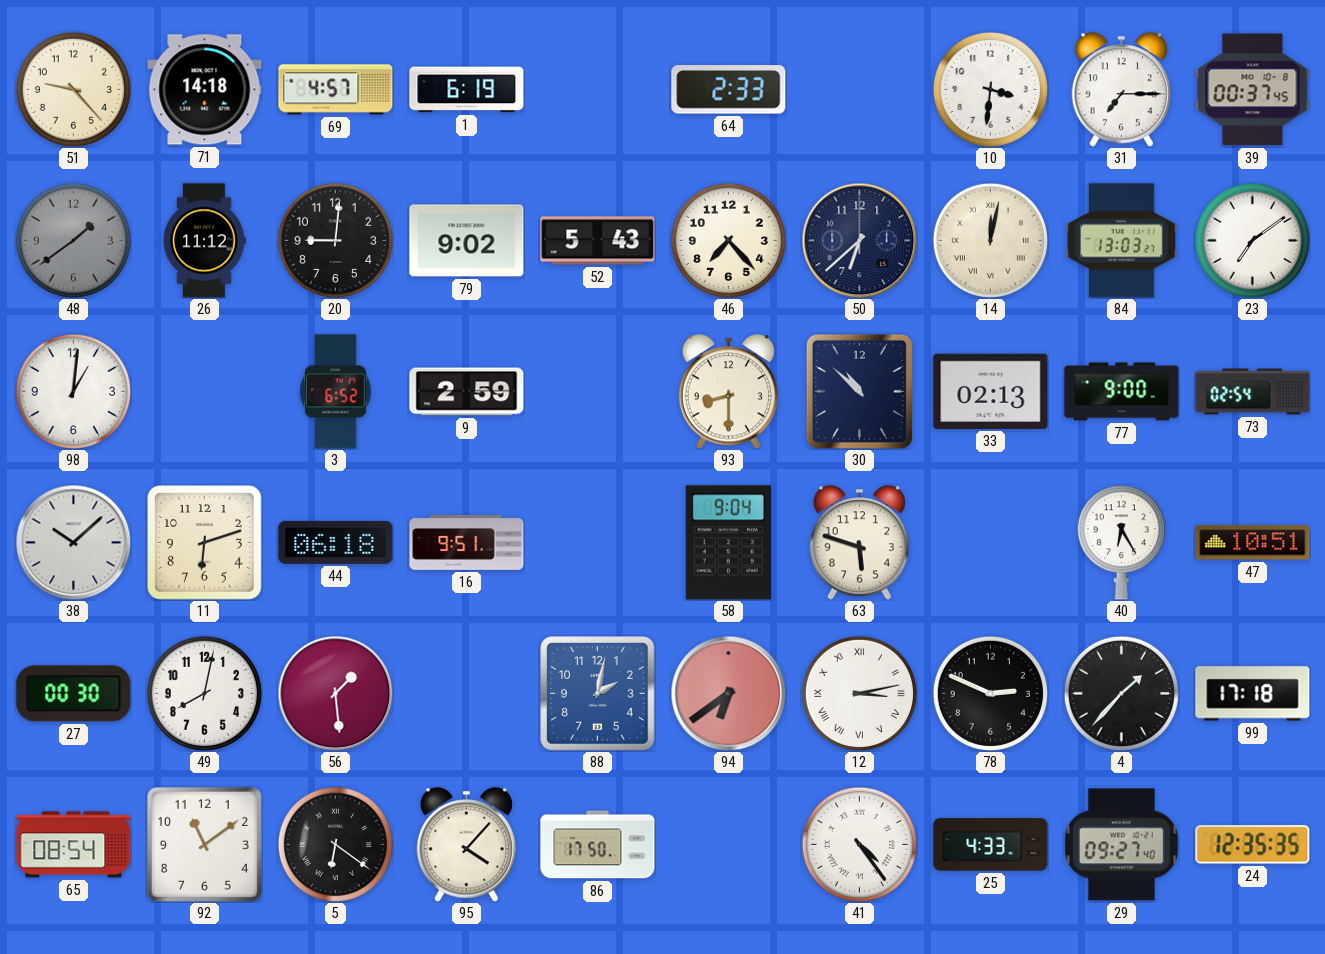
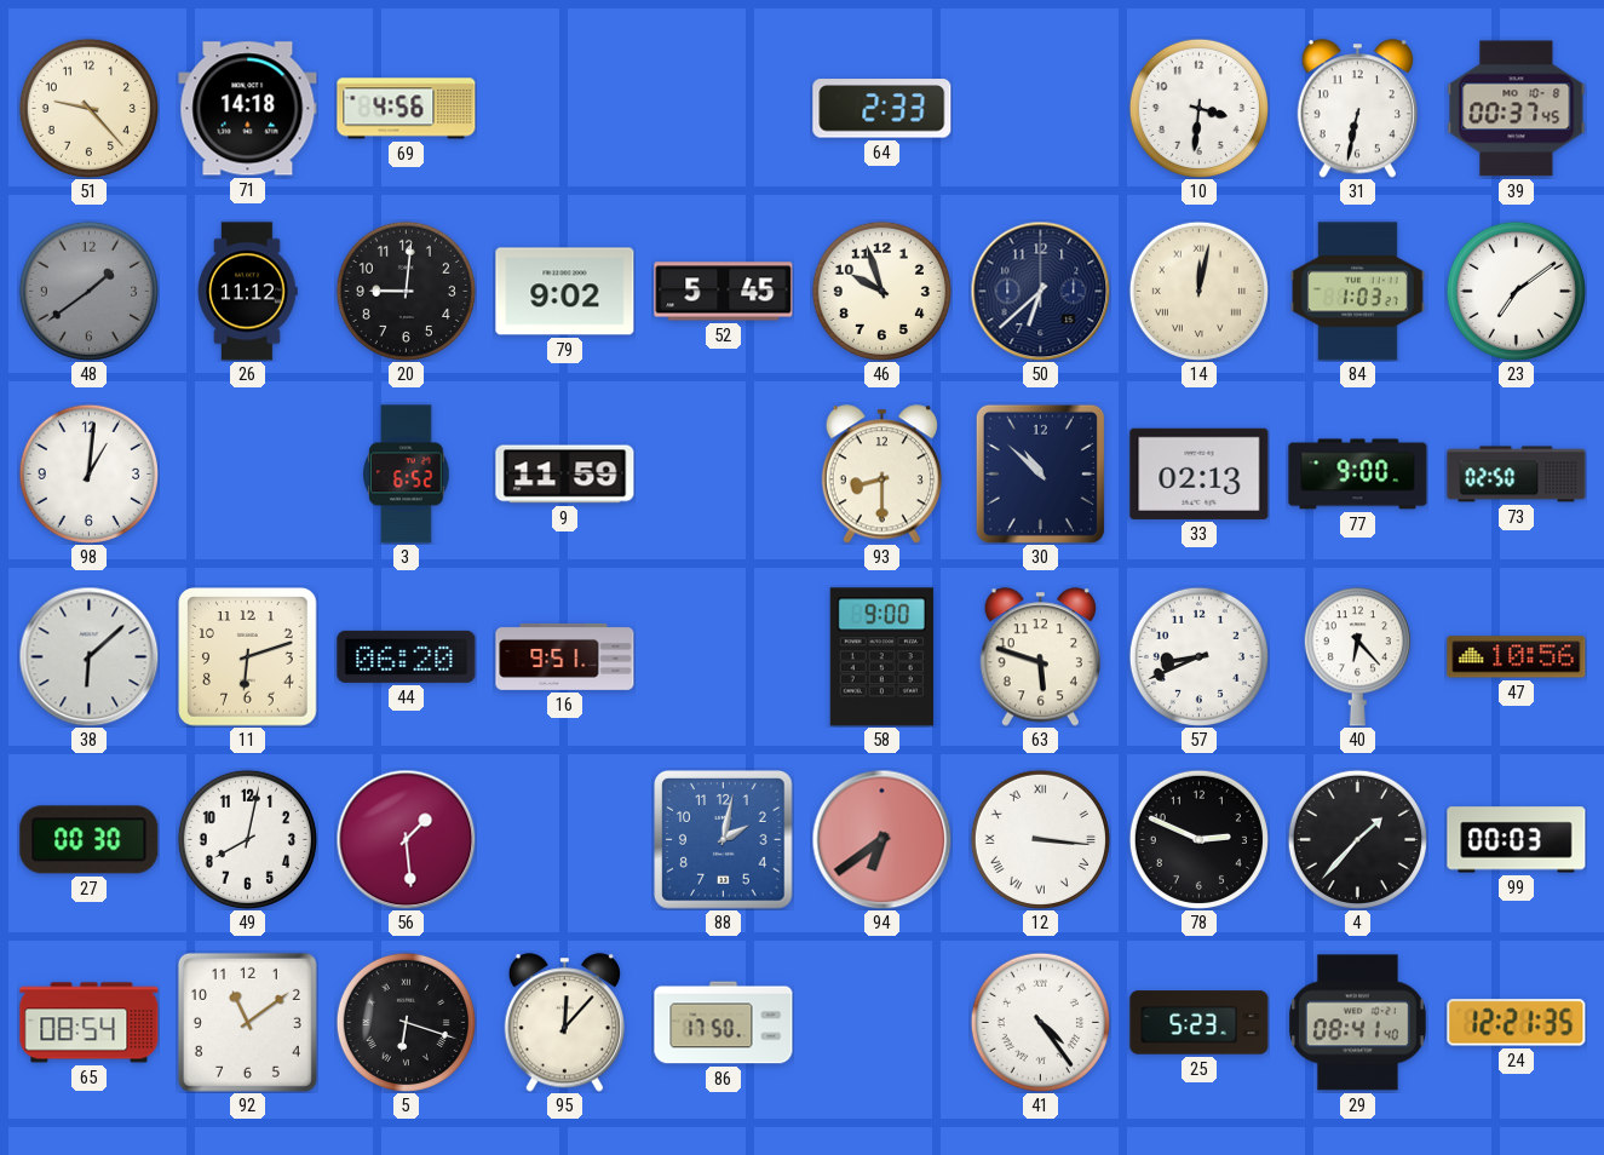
69: 4:57 -> 4:56 (407, 109)
1: 6:19 -> none (467, 90)
31: 7:15 -> 6:32 (1357, 109)
52: 5:43 -> 5:45 (724, 292)
46: 7:23 -> 9:57 (881, 291)
84: 13:03 -> 1:03 (1358, 292)
9: 2:59 -> 11:59 (565, 475)
73: 02:54 -> 02:50 (1517, 475)
38: 10:08 -> 6:08 (88, 656)
44: 06:18 -> 06:20 (407, 656)
58: 9:04 -> 9:00 (881, 657)
57: none -> 8:41 (1198, 656)
40: 6:25 -> 6:23 (1357, 657)
47: 10:51 -> 10:56 (1517, 657)
12: 3:13 -> 3:16 (1040, 839)
99: 17:18 -> 00:03 (1517, 840)
5: 6:21 -> 6:18 (406, 1022)
95: 4:07 -> 12:07 (564, 1023)
25: 4:33 -> 5:23 (1200, 1023)
29: 09:27 -> 08:41 (1358, 1023)
24: 12:35 -> 12:21 (1517, 1023)
